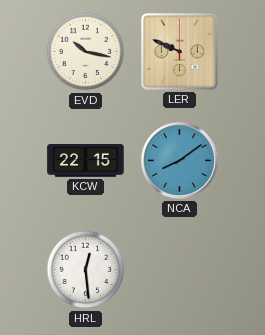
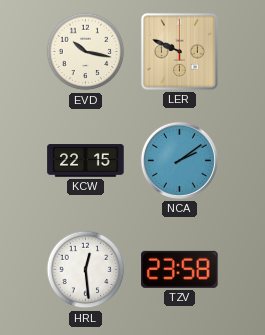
NCA: 8:09 -> 2:09 (179, 160)
TZV: none -> 23:58 (180, 269)
